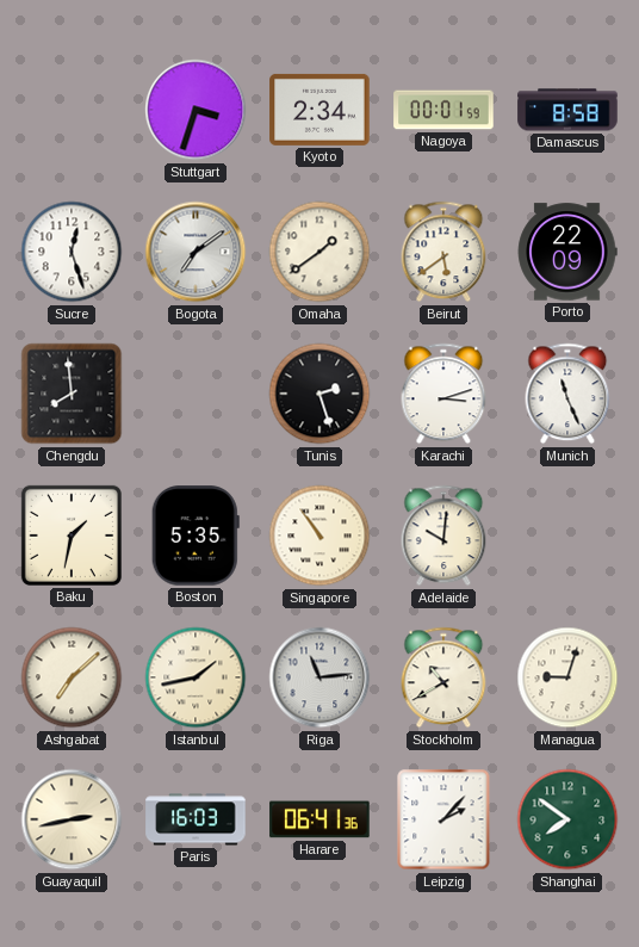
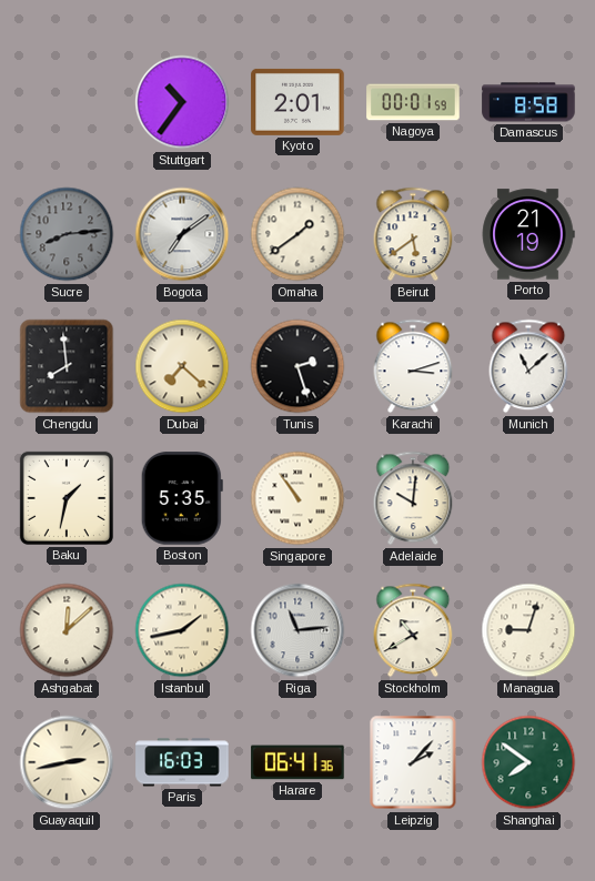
Stuttgart: 3:33 -> 10:36 (182, 102)
Kyoto: 2:34 -> 2:01 (297, 102)
Sucre: 12:27 -> 8:14 (67, 234)
Sucre dial: white -> grey (67, 234)
Porto: 22:09 -> 21:19 (528, 234)
Dubai: none -> 7:22 (182, 366)
Munich: 11:26 -> 11:08 (528, 366)
Ashgabat: 7:08 -> 12:08 (67, 630)
